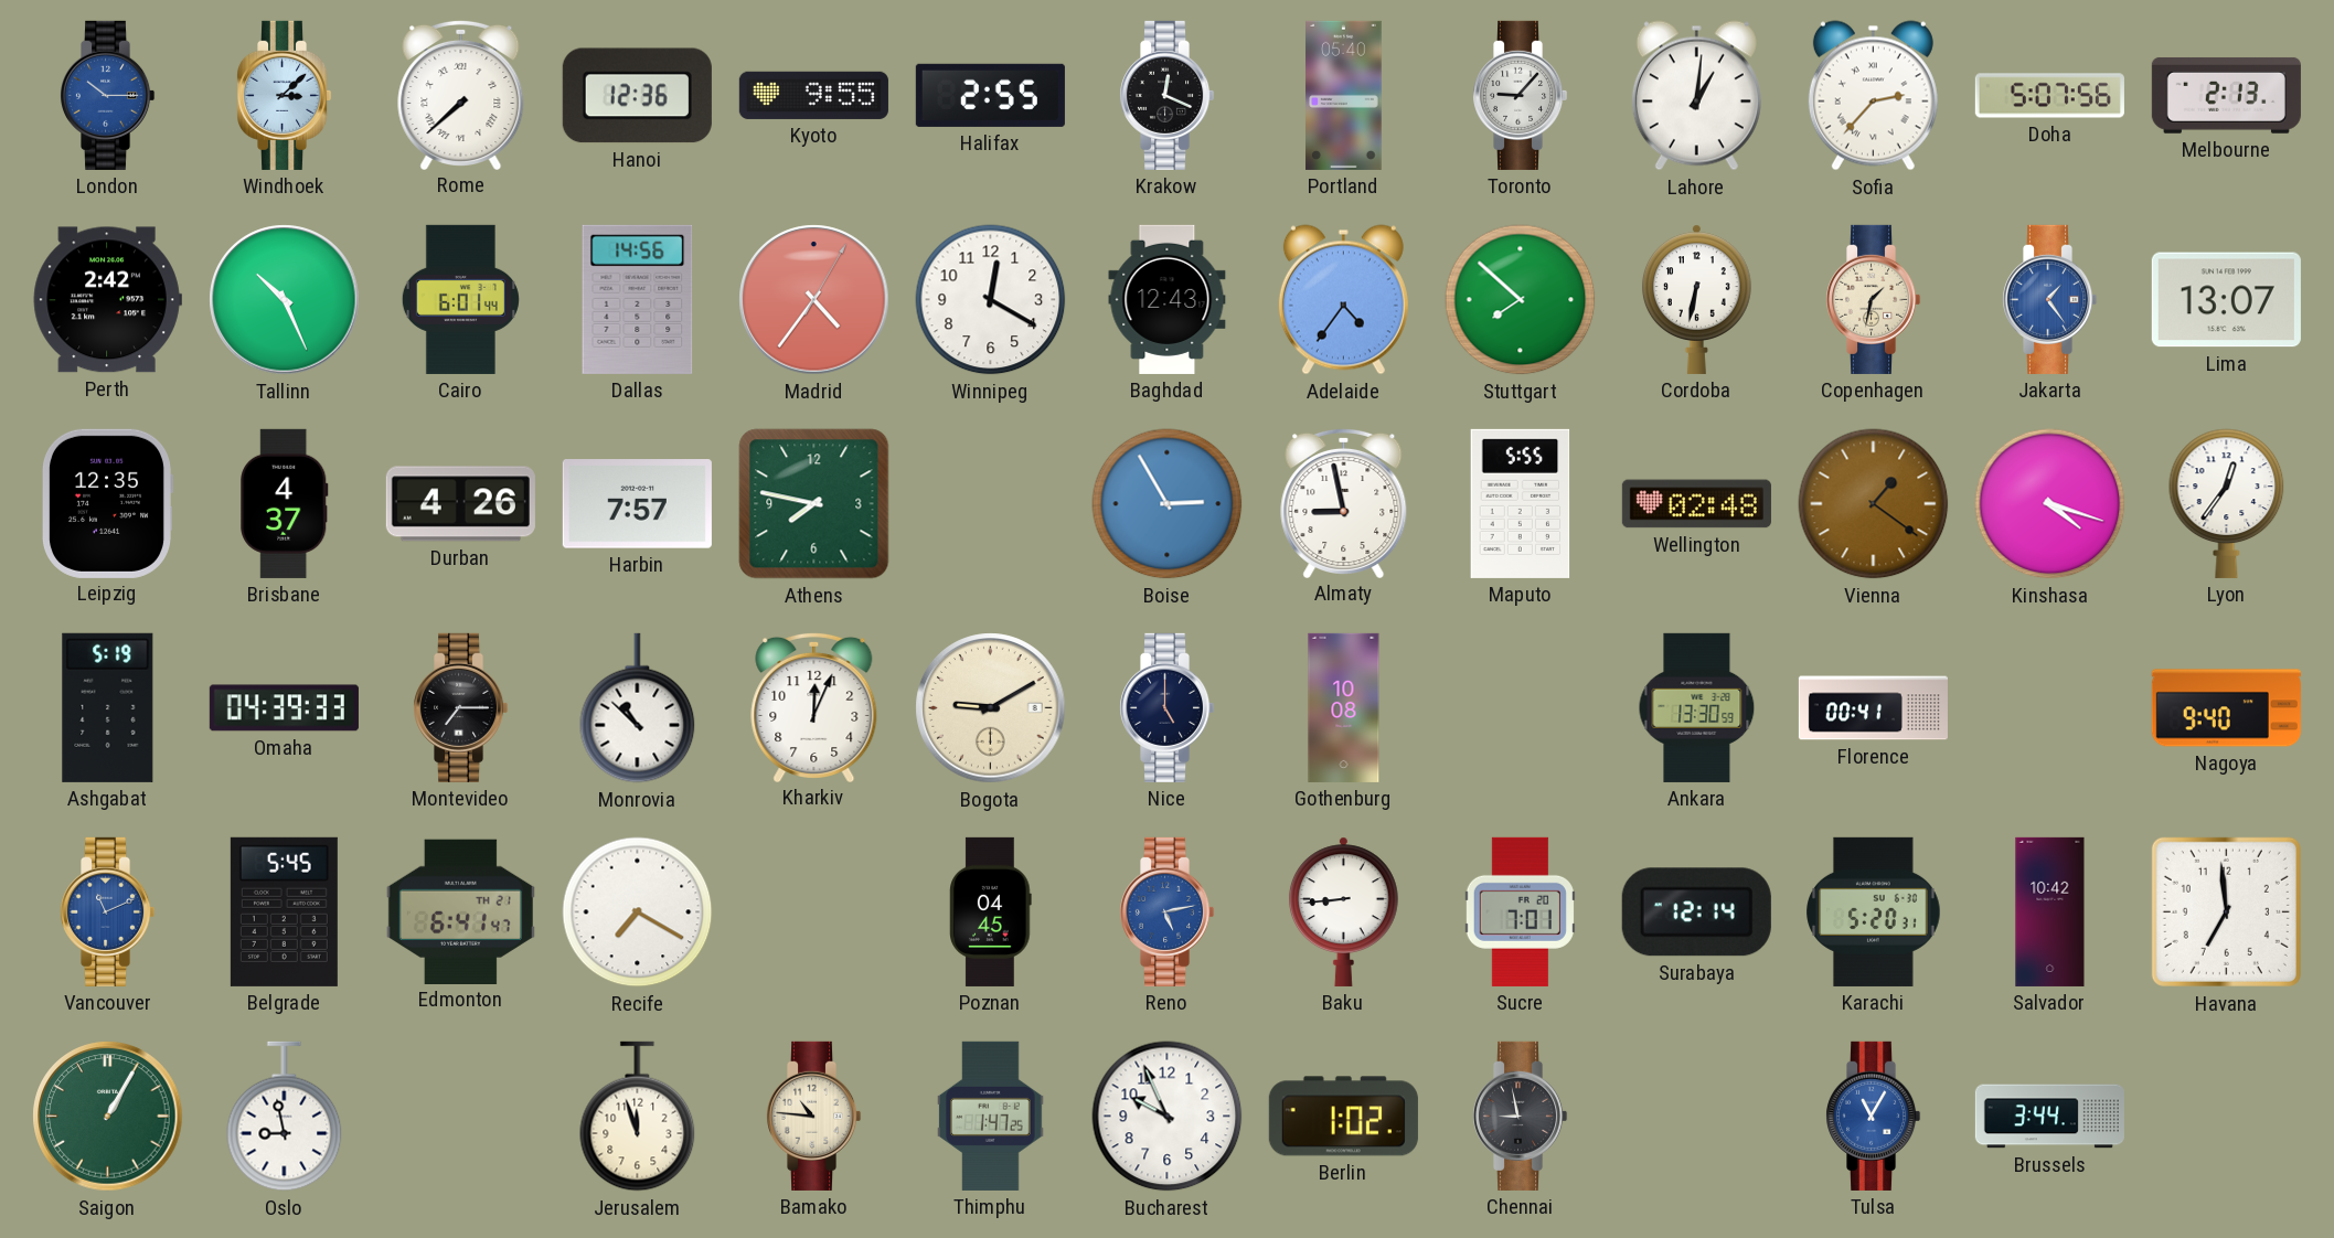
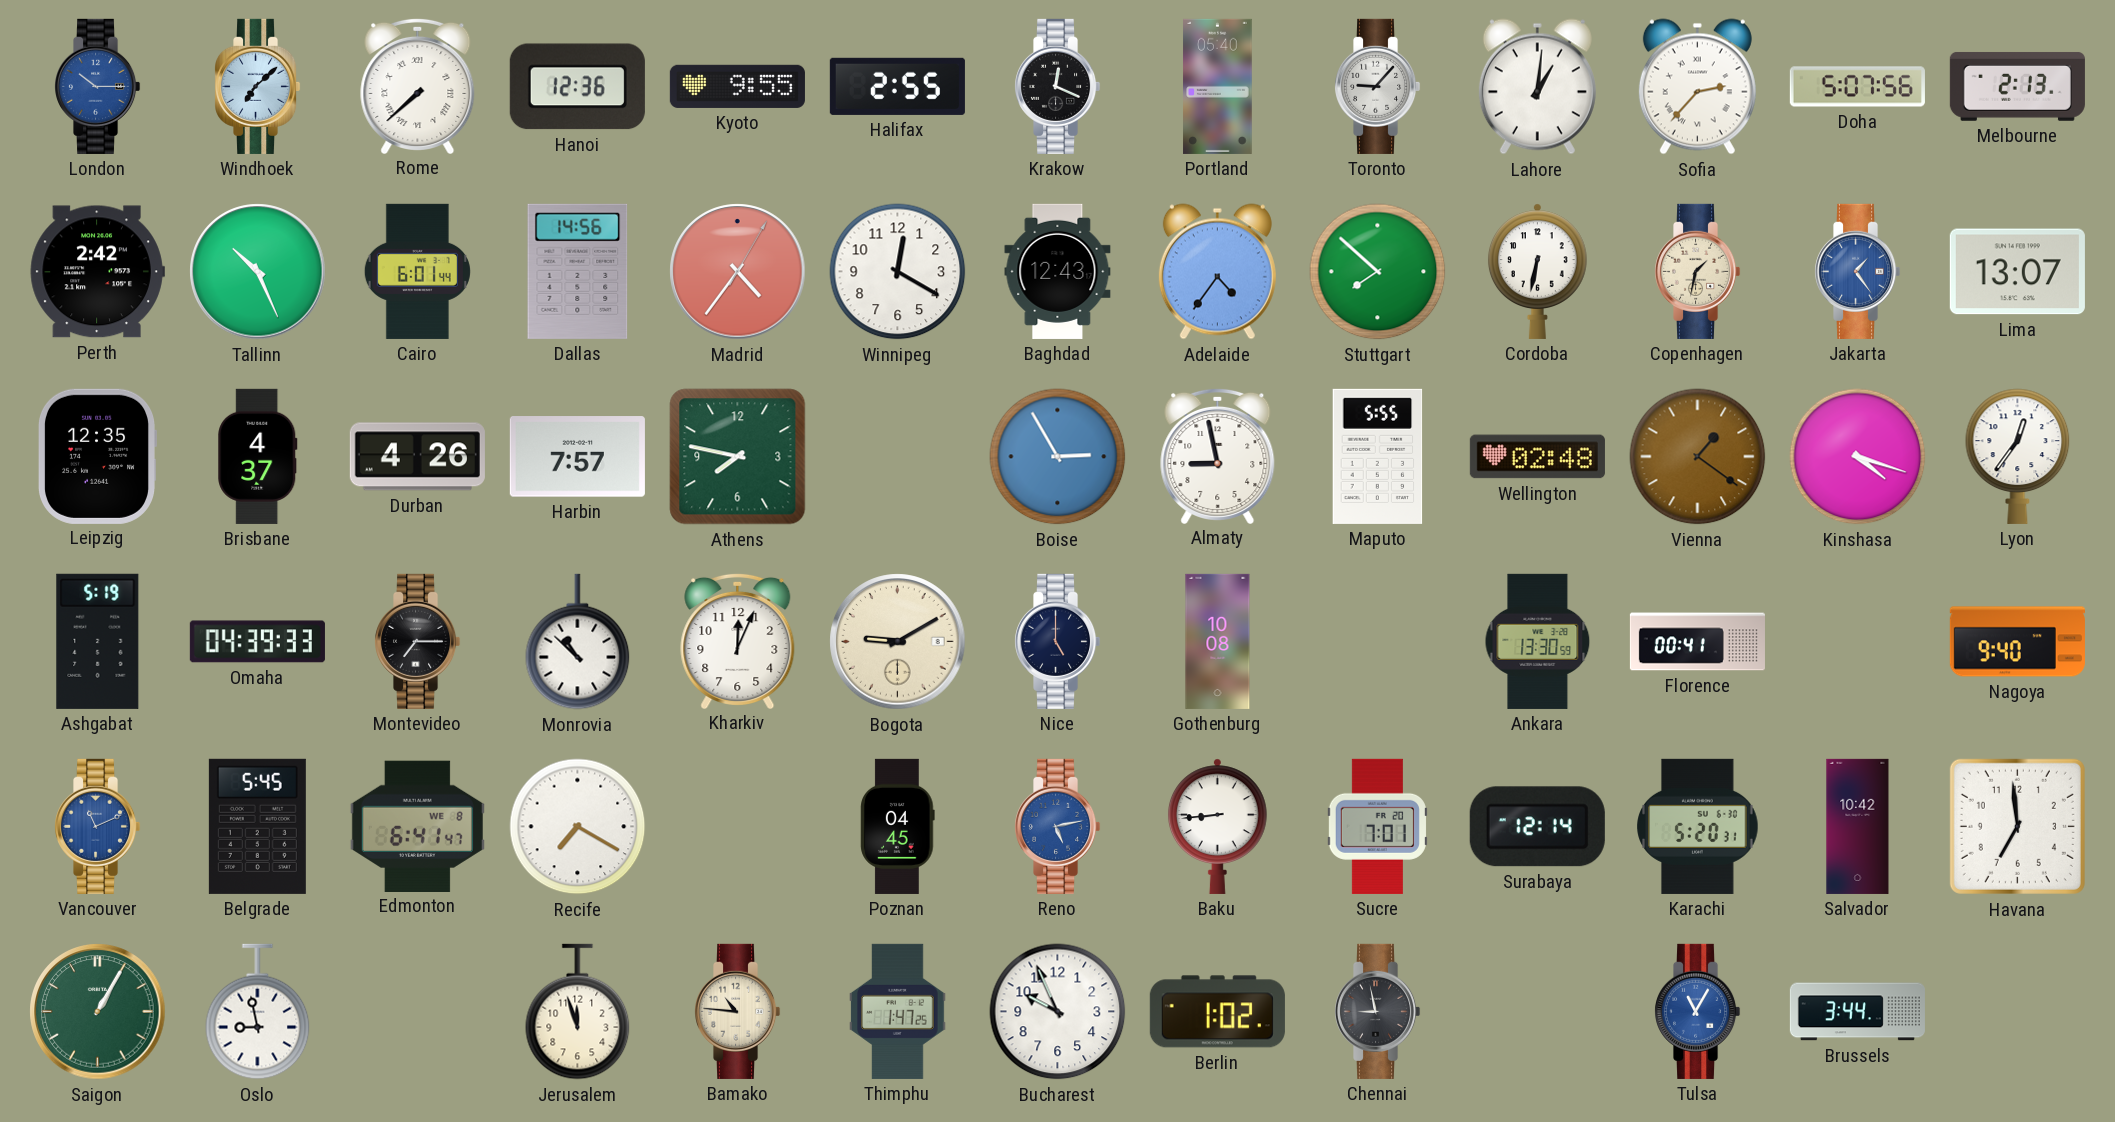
Windhoek: 3:08 -> 7:08 (258, 86)
Edmonton date: TH 21 -> WE 8 (417, 826)
